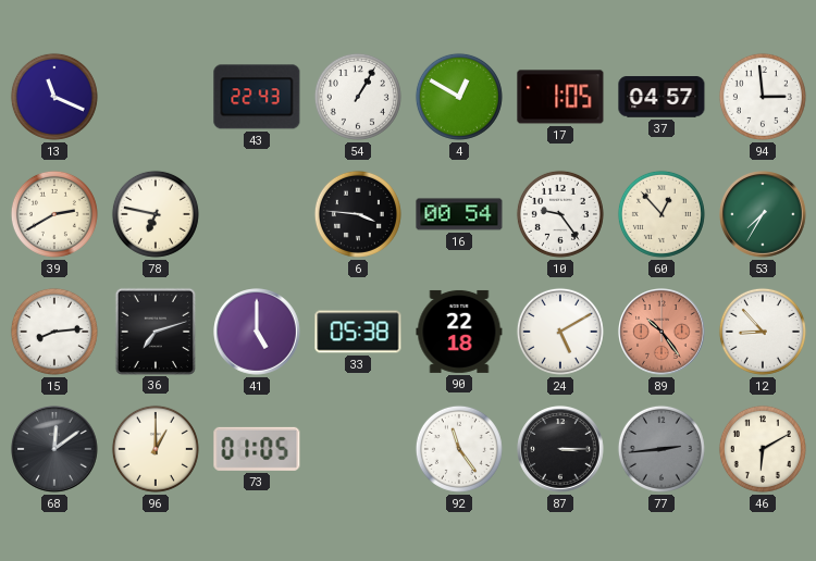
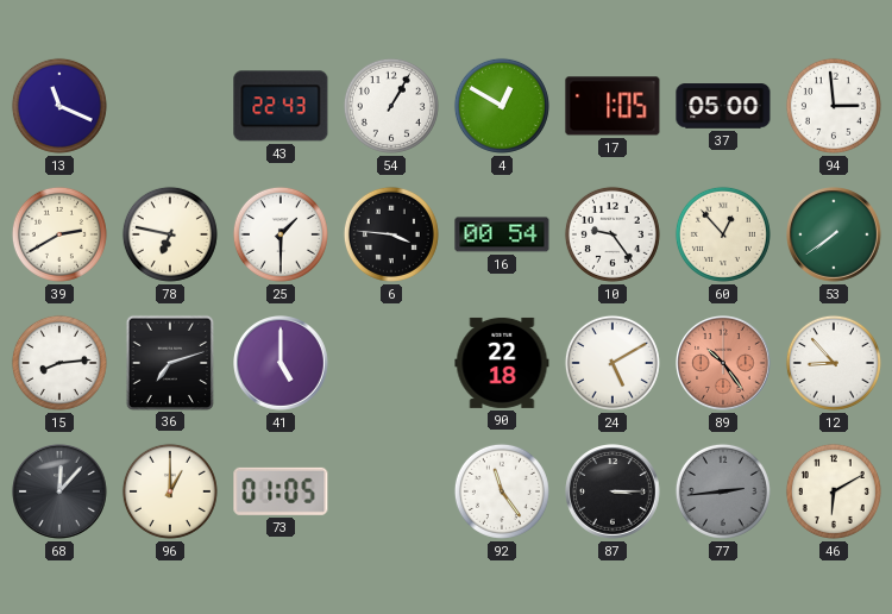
37: 04:57 -> 05:00 (723, 106)
25: none -> 1:30 (281, 234)
53: 7:35 -> 7:39 (835, 236)
33: 05:38 -> none (358, 332)
68: 12:09 -> 12:07 (61, 493)
